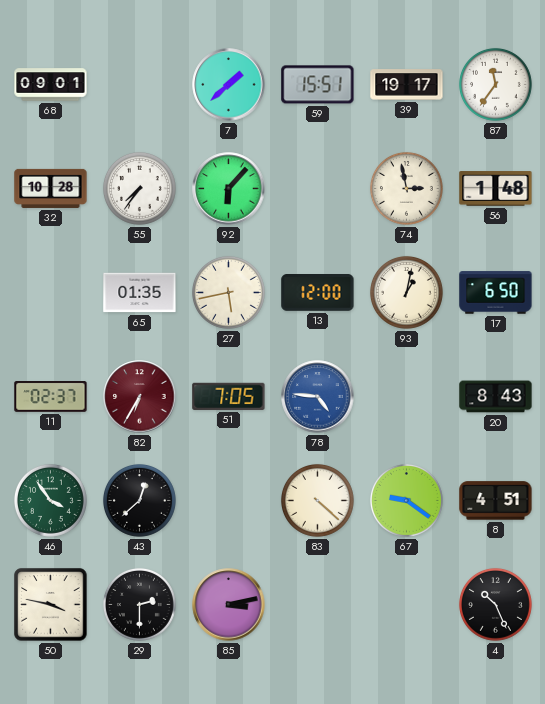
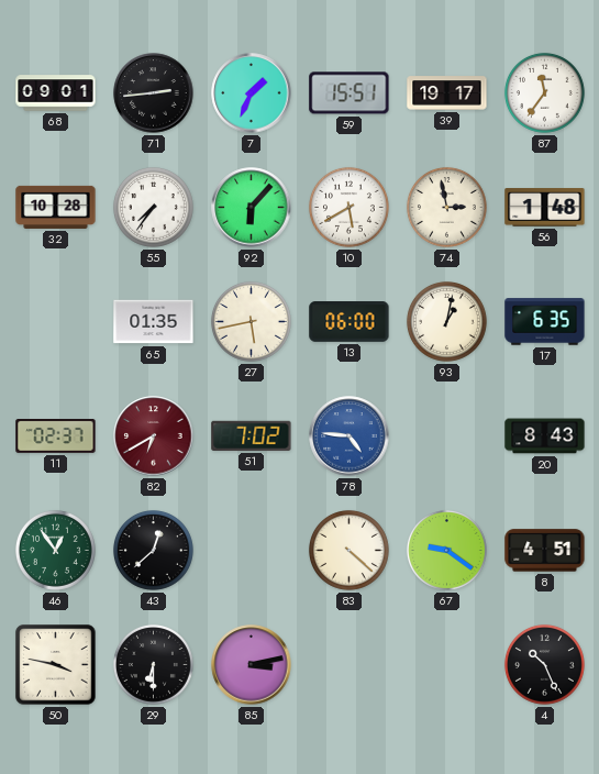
71: none -> 2:44 (154, 93)
7: 1:38 -> 1:34 (252, 93)
10: none -> 5:40 (348, 207)
13: 12:00 -> 06:00 (350, 322)
17: 6:50 -> 6:35 (545, 322)
82: 6:35 -> 6:40 (154, 436)
51: 7:05 -> 7:02 (252, 435)
46: 3:54 -> 12:54 (55, 550)
29: 2:30 -> 6:30 (153, 664)
